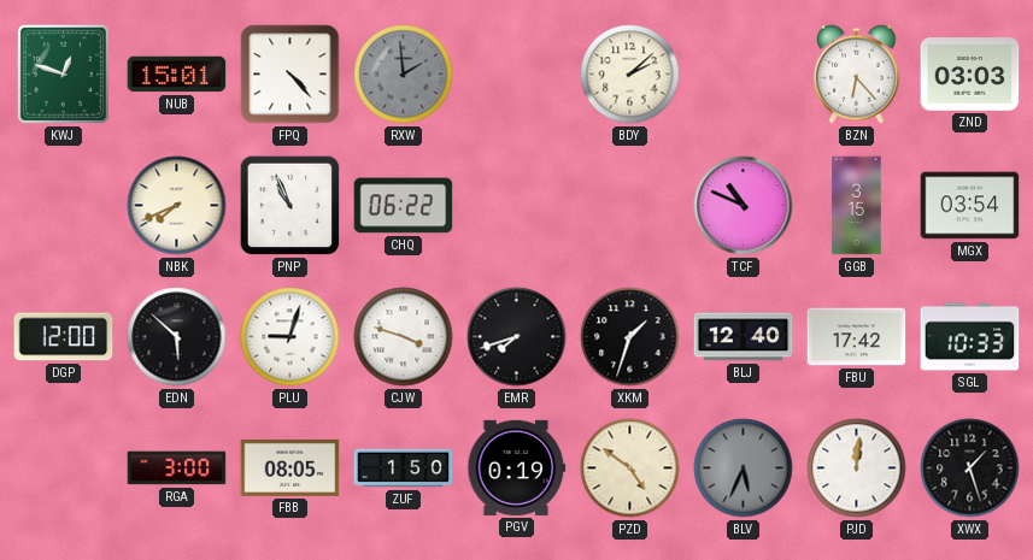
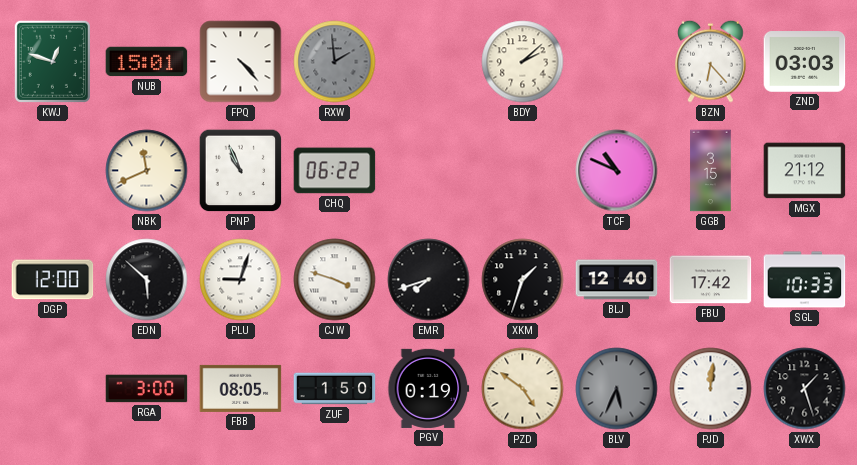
NBK: 7:41 -> 11:41 (147, 171)
MGX: 03:54 -> 21:12 (805, 171)
